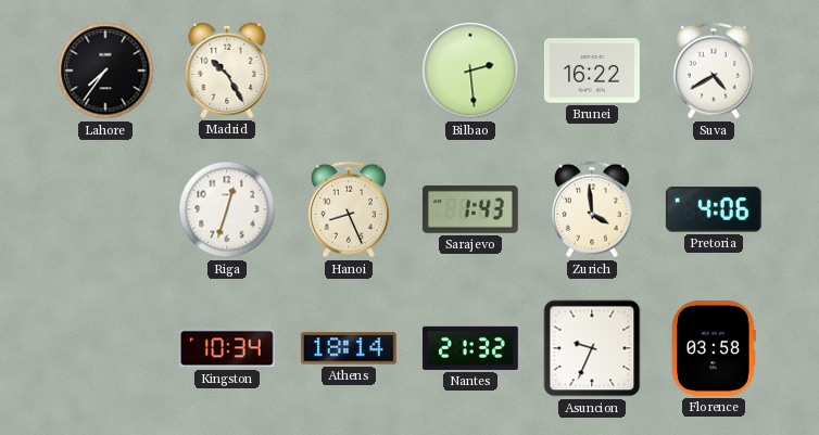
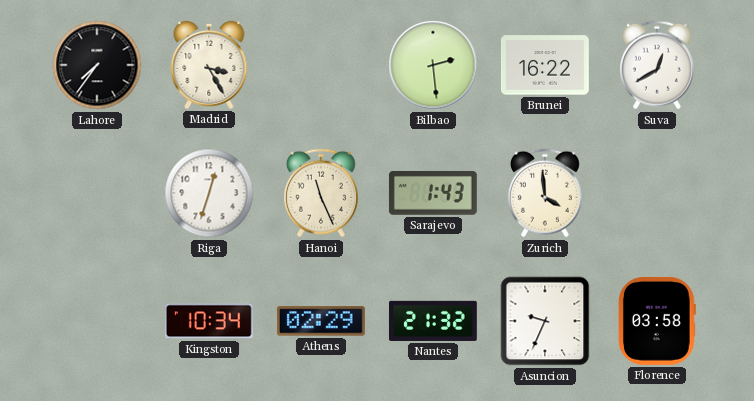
Madrid: 10:25 -> 3:25 (209, 65)
Suva: 4:40 -> 12:40 (657, 65)
Hanoi: 8:26 -> 11:26 (321, 193)
Pretoria: 4:06 -> none (714, 209)
Athens: 18:14 -> 02:29 (321, 321)
